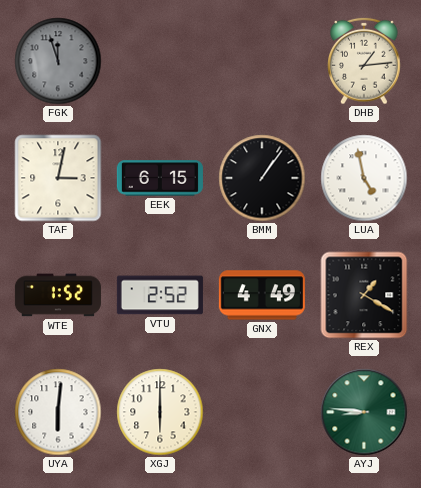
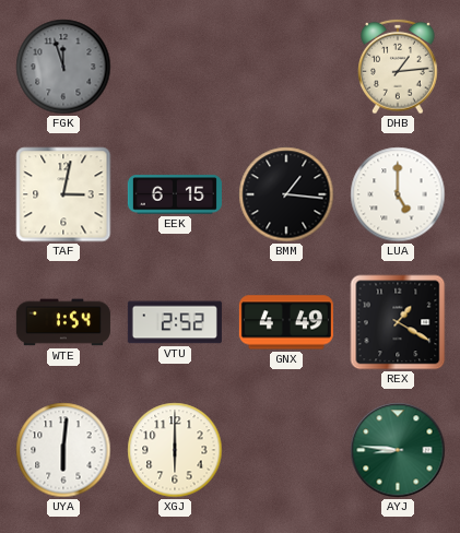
BMM: 1:06 -> 1:16 (286, 194)
LUA: 4:58 -> 5:00 (398, 194)
WTE: 1:52 -> 1:54 (63, 322)
